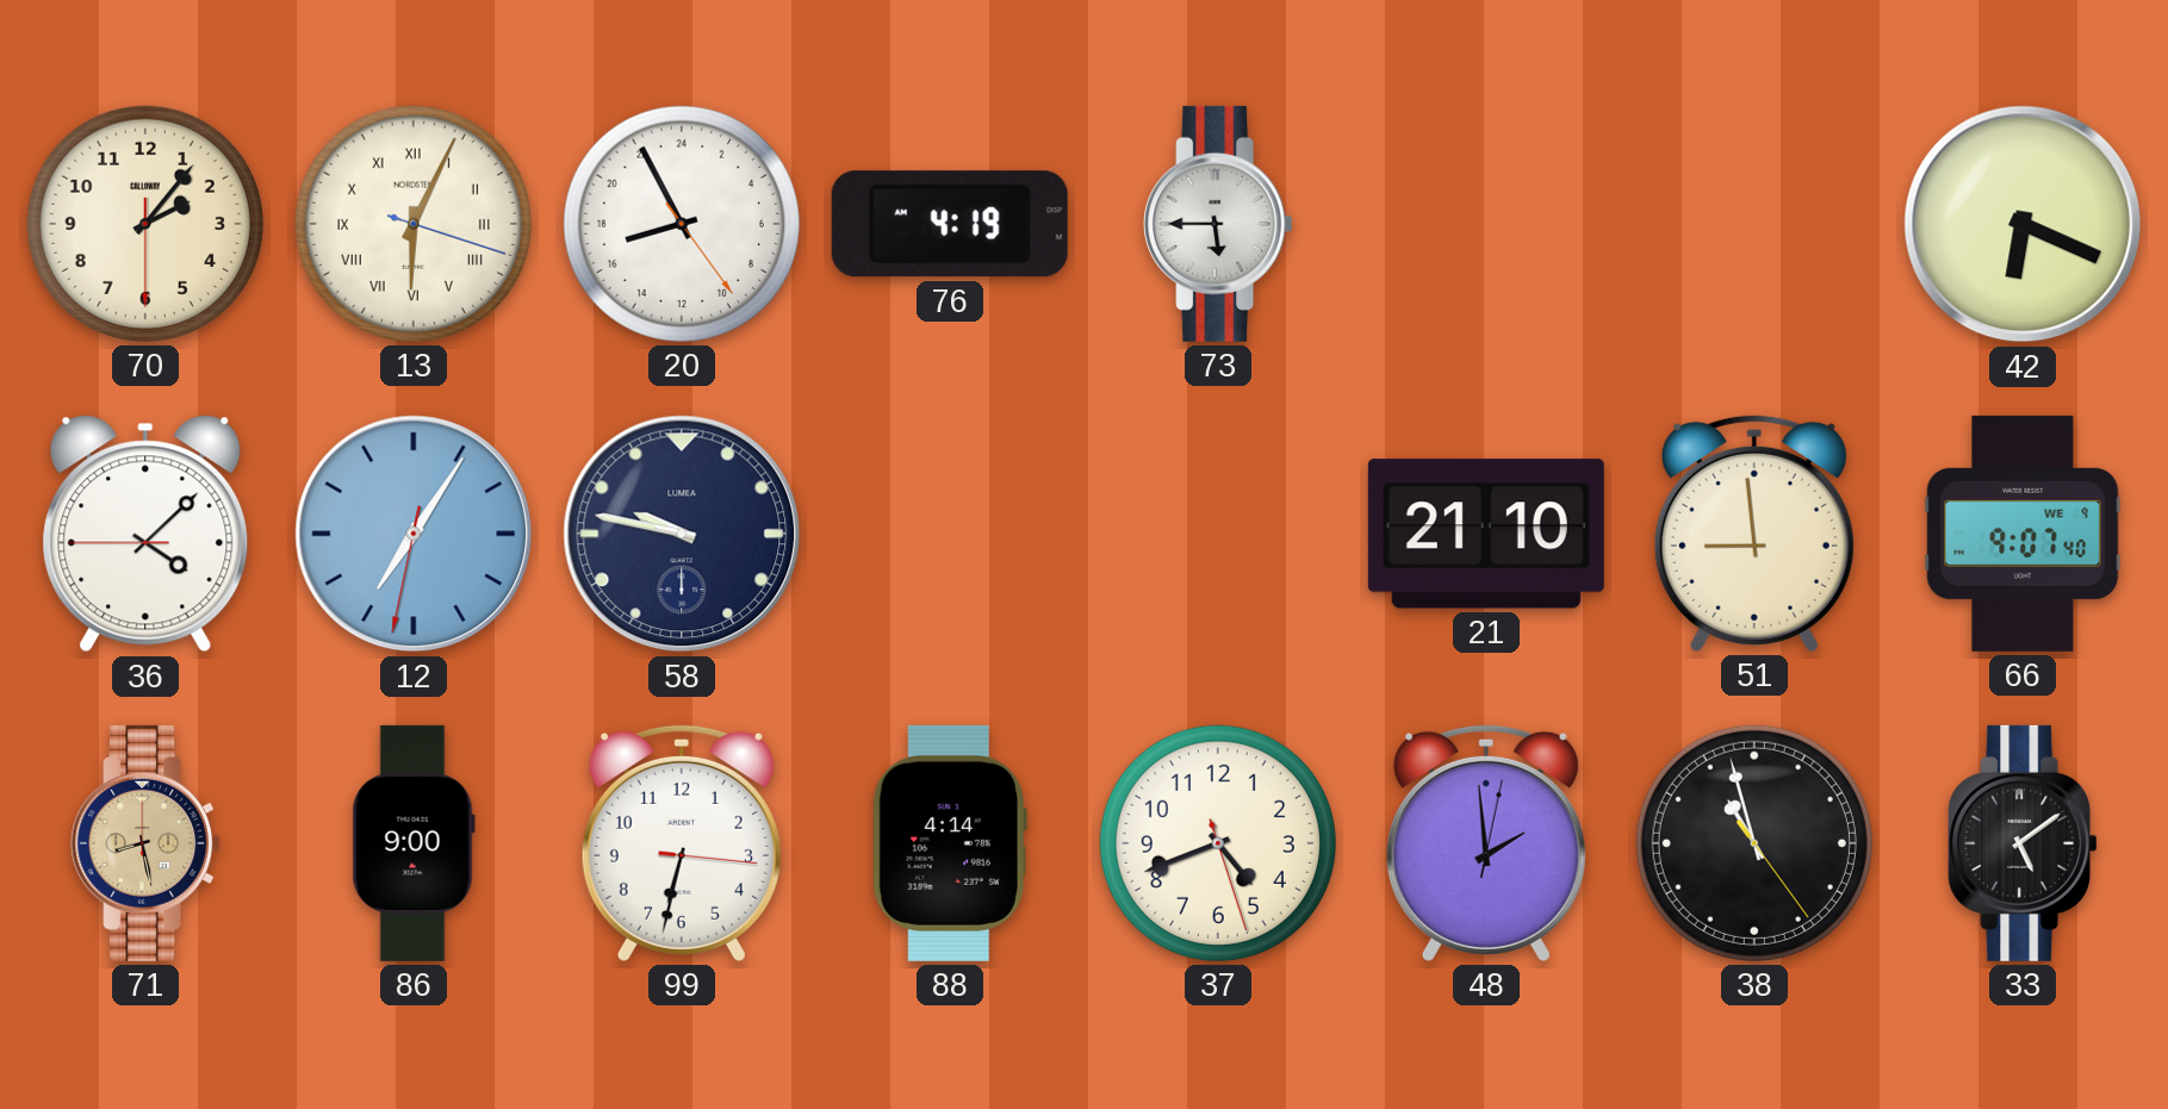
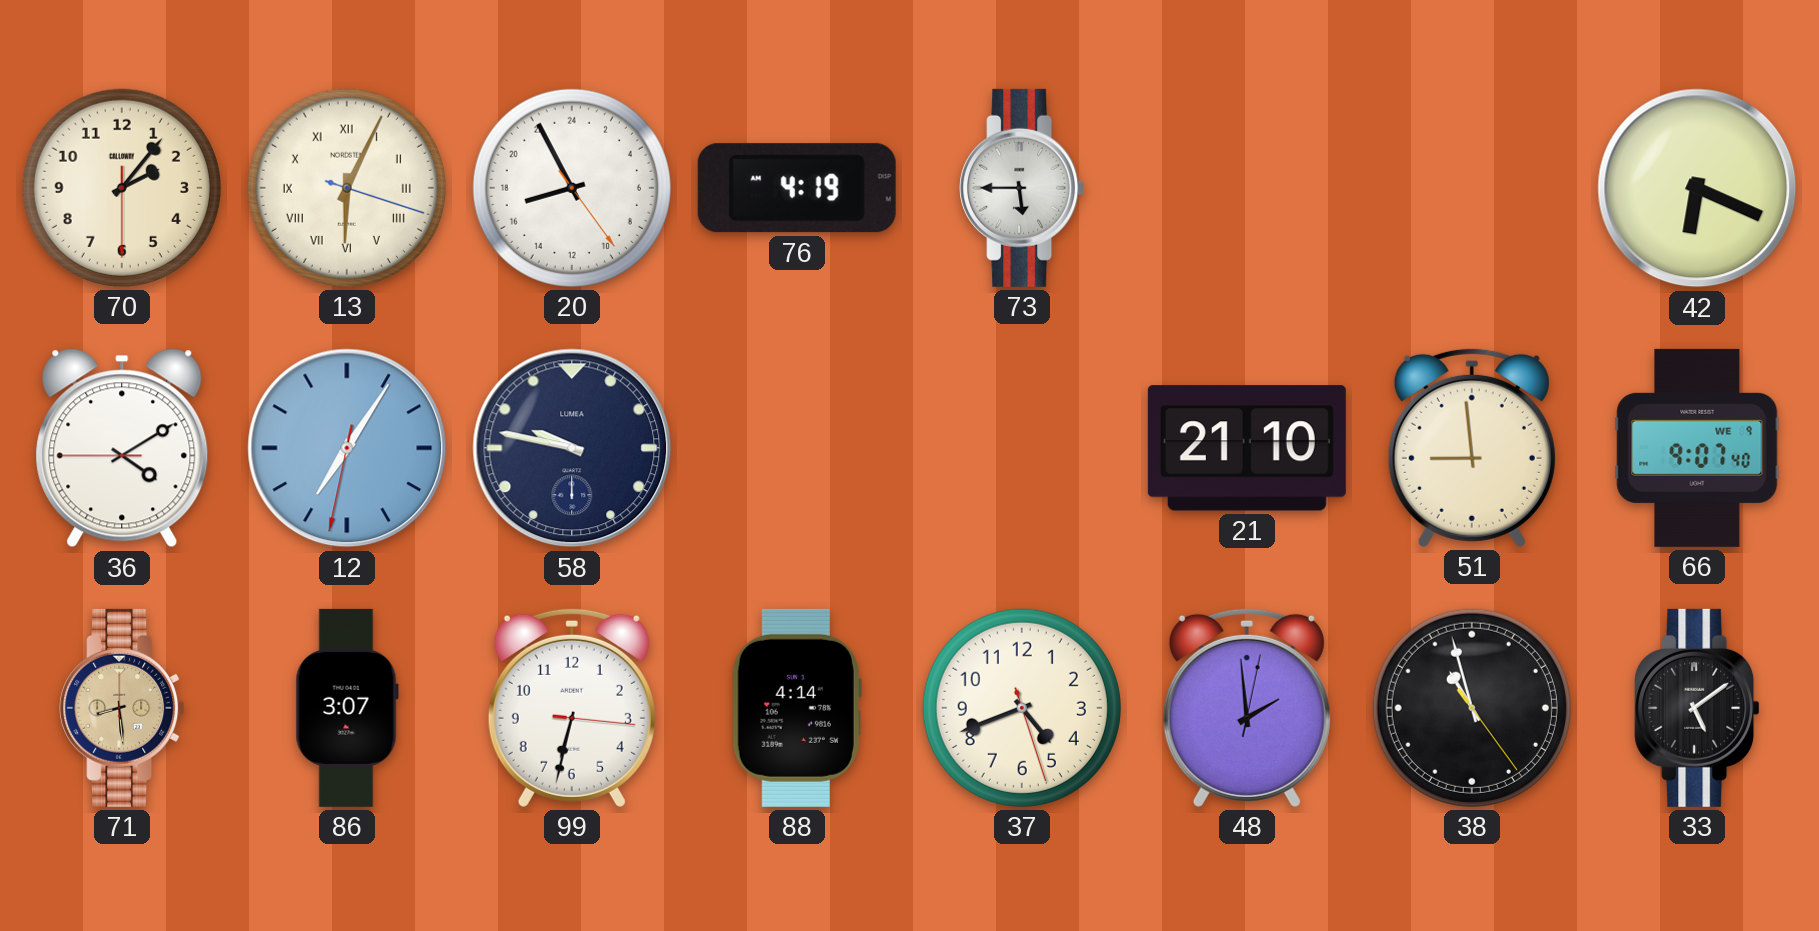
36: 4:07 -> 4:09 (122, 448)
71: 8:28 -> 8:29 (122, 708)
86: 9:00 -> 3:07 (347, 708)
